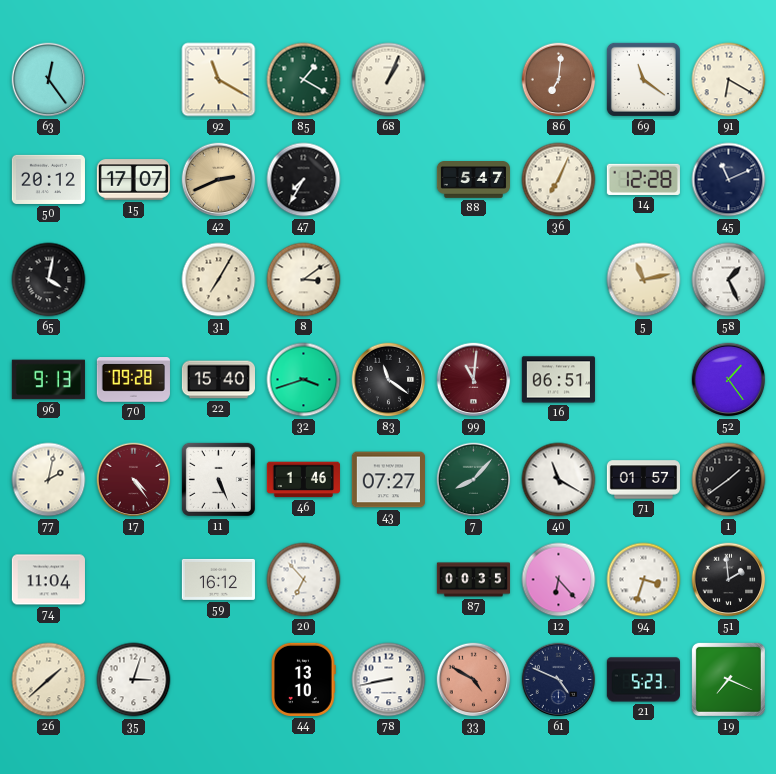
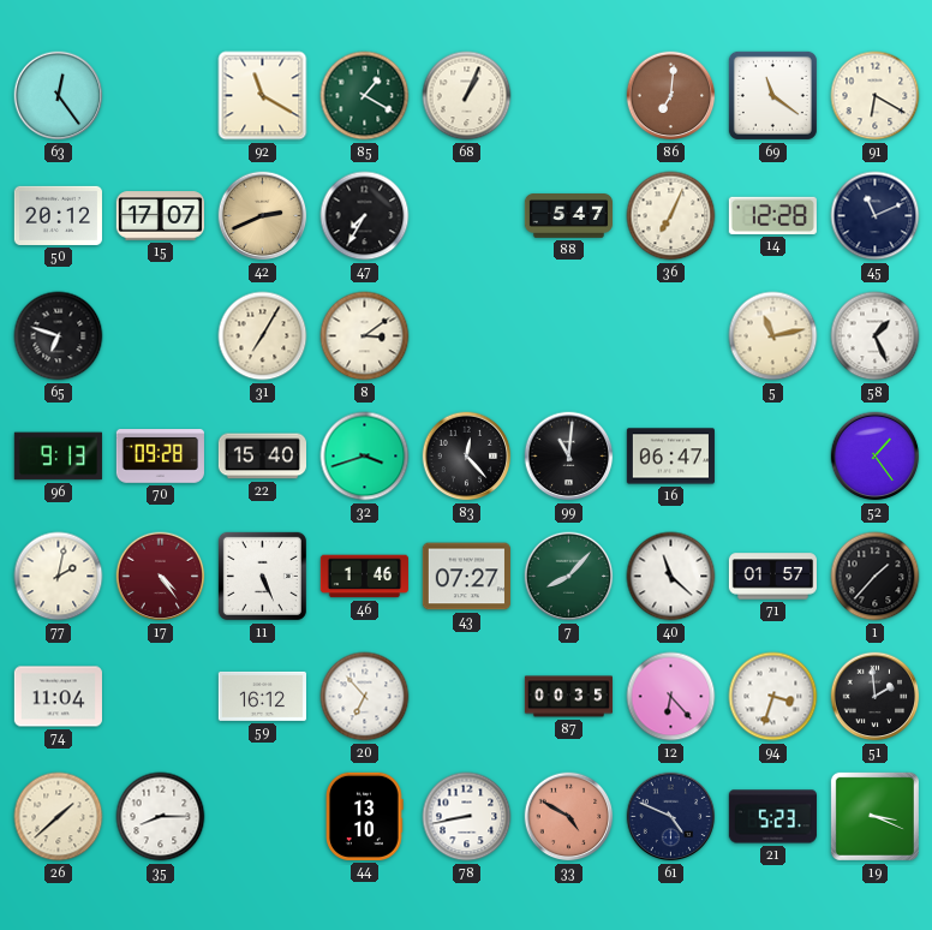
65: 4:02 -> 6:48 (59, 336)
83: 11:21 -> 12:23 (467, 457)
99 dial: burgundy -> black (569, 457)
16: 06:51 -> 06:47 (670, 457)
40: 11:20 -> 11:22 (671, 577)
1: 1:39 -> 1:37 (876, 577)
35: 3:03 -> 8:15 (161, 817)
19: 7:19 -> 3:19 (874, 816)
